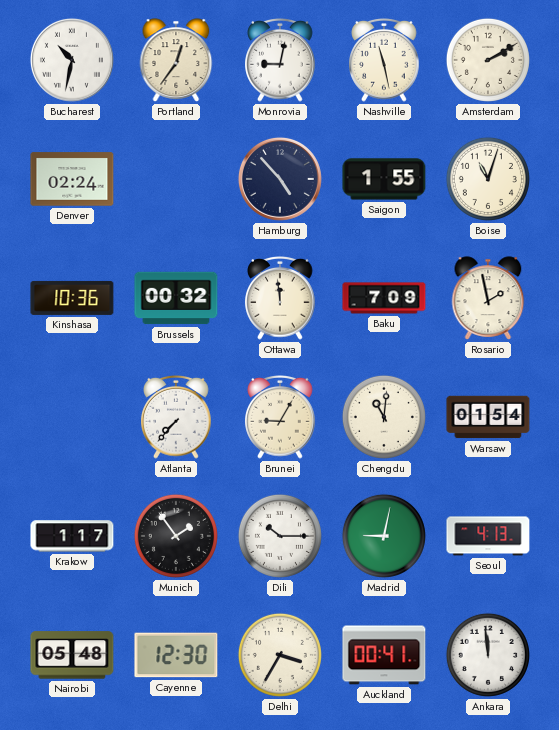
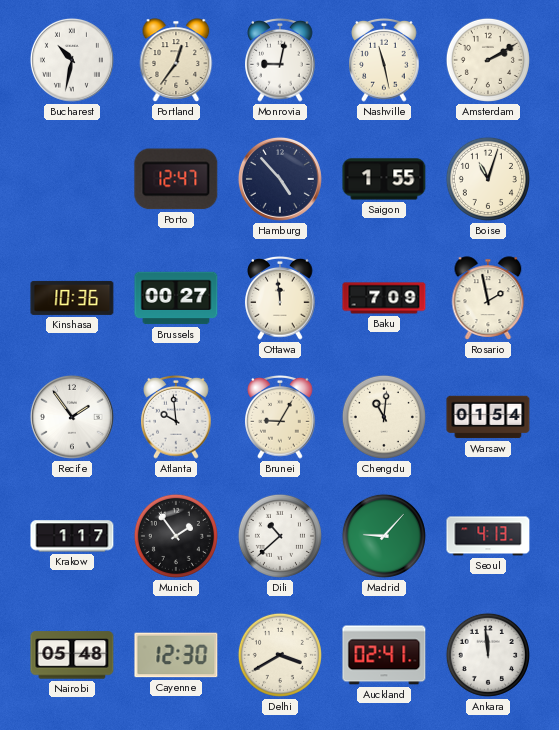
Denver: 02:24 -> none (72, 179)
Porto: none -> 12:47 (176, 179)
Brussels: 00:32 -> 00:27 (176, 298)
Recife: none -> 1:54 (72, 417)
Atlanta: 7:37 -> 9:59 (176, 418)
Dili: 10:15 -> 10:38 (280, 536)
Madrid: 9:02 -> 9:07 (384, 536)
Delhi: 3:35 -> 3:40 (280, 655)
Auckland: 00:41 -> 02:41 (384, 655)
